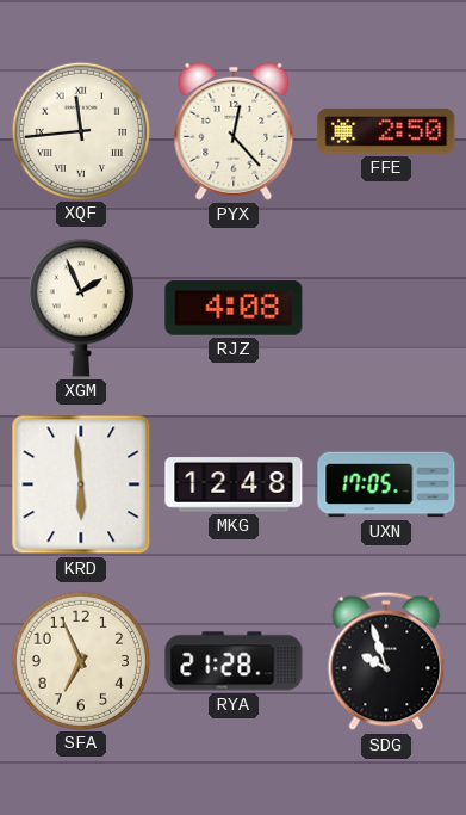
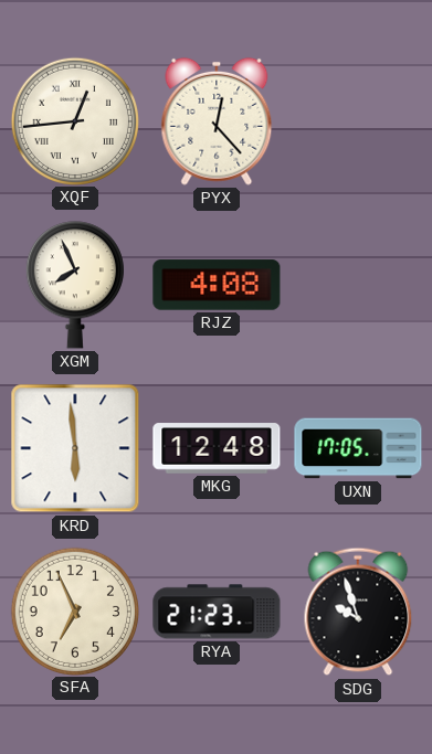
XQF: 11:44 -> 12:44 (74, 120)
FFE: 2:50 -> none (386, 131)
XGM: 1:56 -> 7:56 (75, 285)
RYA: 21:28 -> 21:23 (217, 612)
